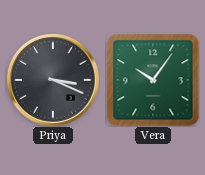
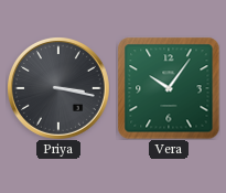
Priya: 3:19 -> 3:17 (58, 88)
